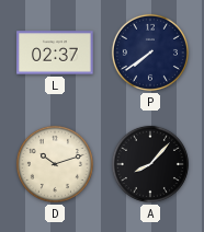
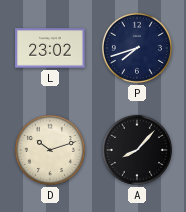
L: 02:37 -> 23:02 (50, 48)
P: 7:39 -> 7:42 (137, 48)
